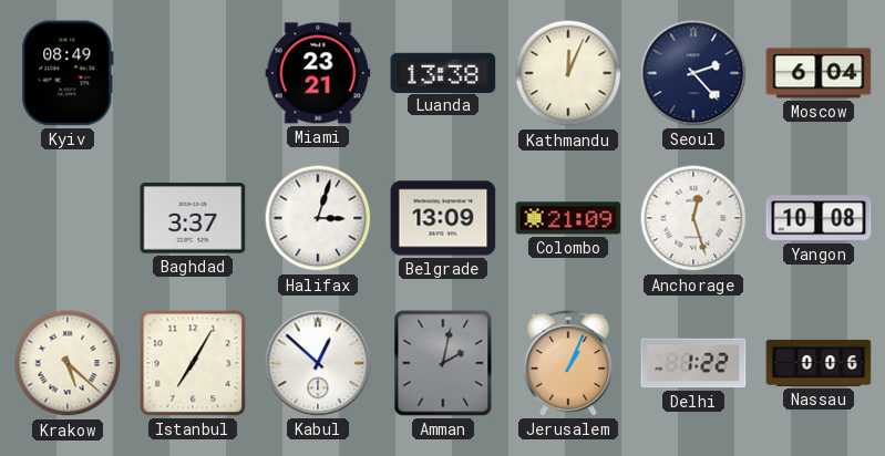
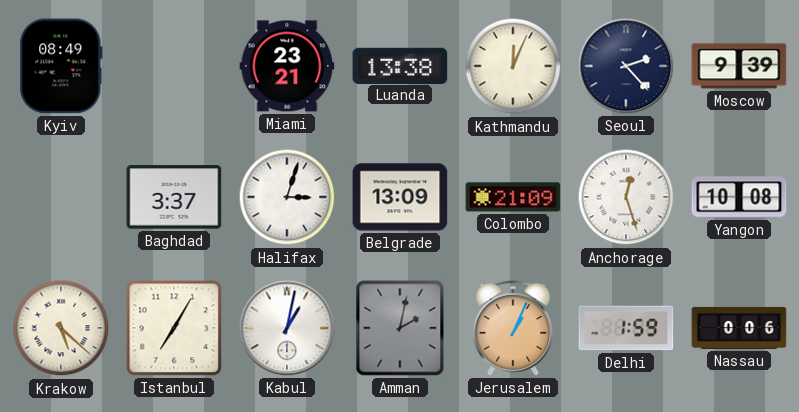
Moscow: 6:04 -> 9:39 (739, 66)
Kabul: 12:52 -> 1:02 (287, 328)
Delhi: 1:22 -> 1:59 (626, 328)
